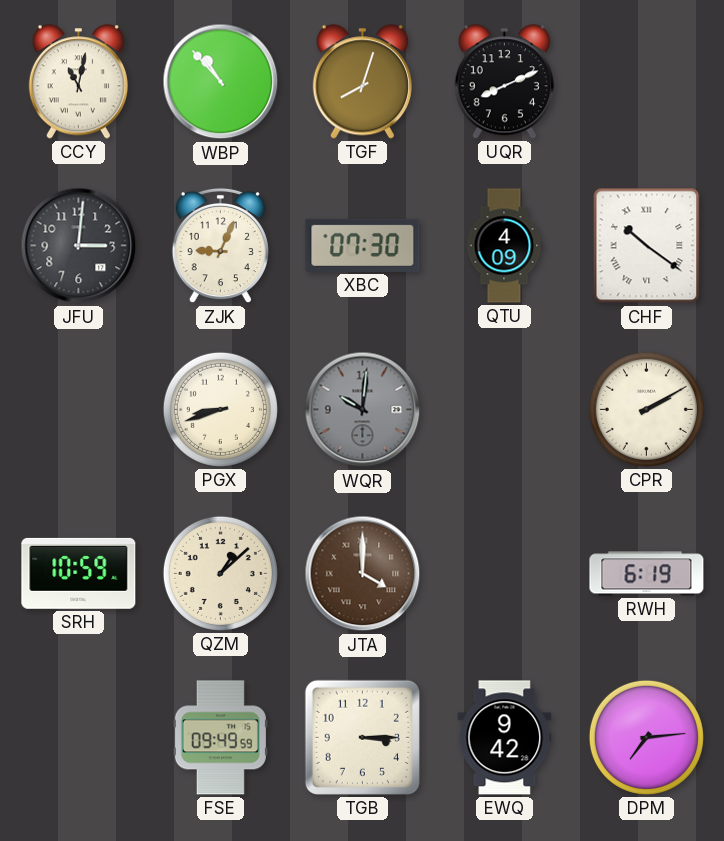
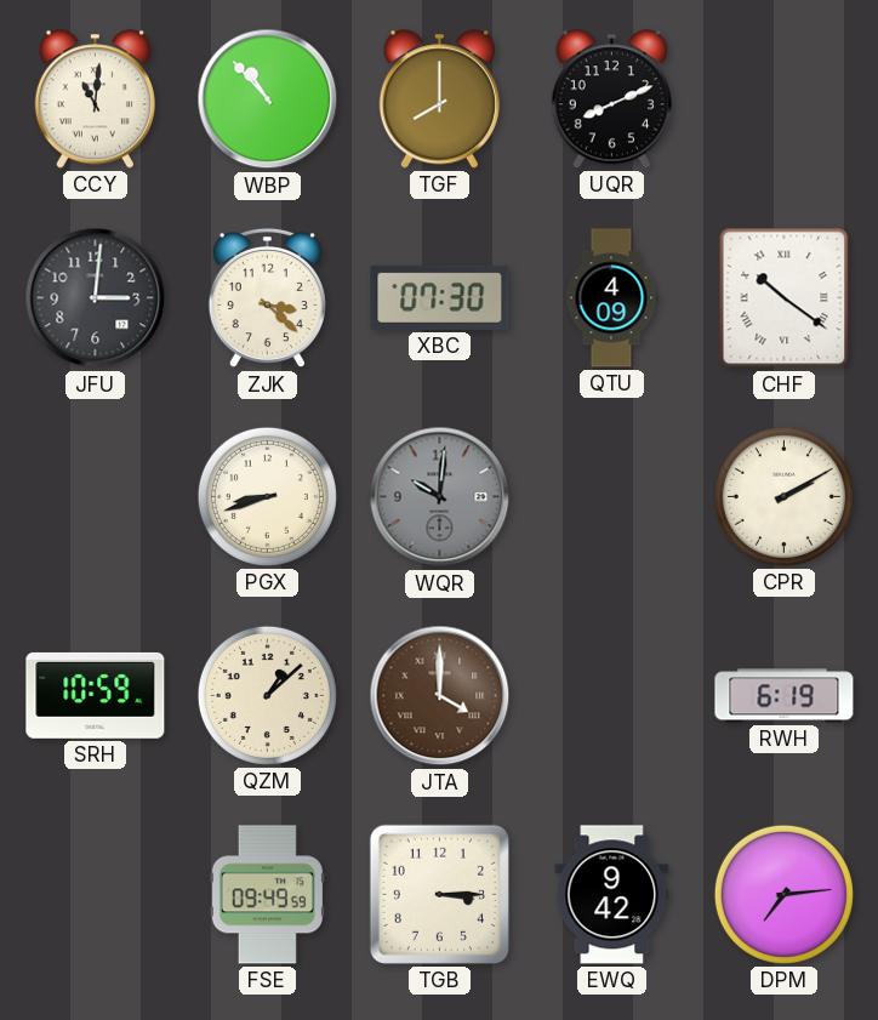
CCY: 11:02 -> 11:01 (95, 99)
TGF: 8:03 -> 8:00 (439, 99)
ZJK: 9:04 -> 3:22 (267, 298)
